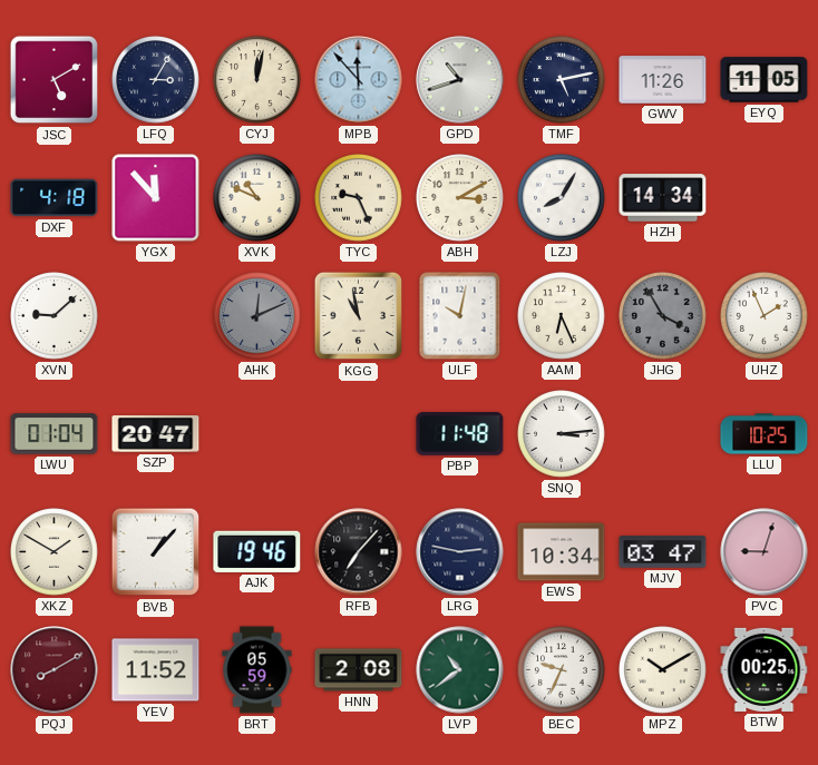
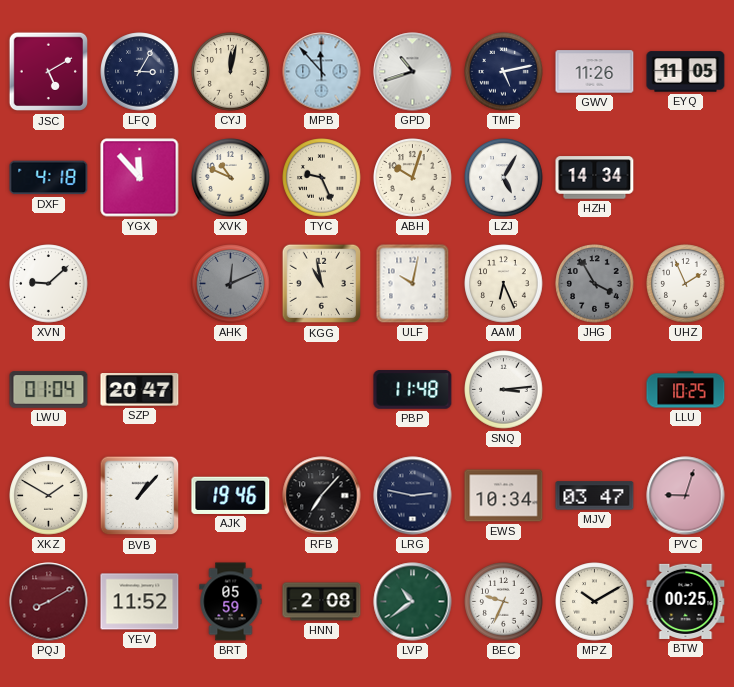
ABH: 3:10 -> 10:03 (413, 178)
LZJ: 8:05 -> 5:05 (504, 178)
